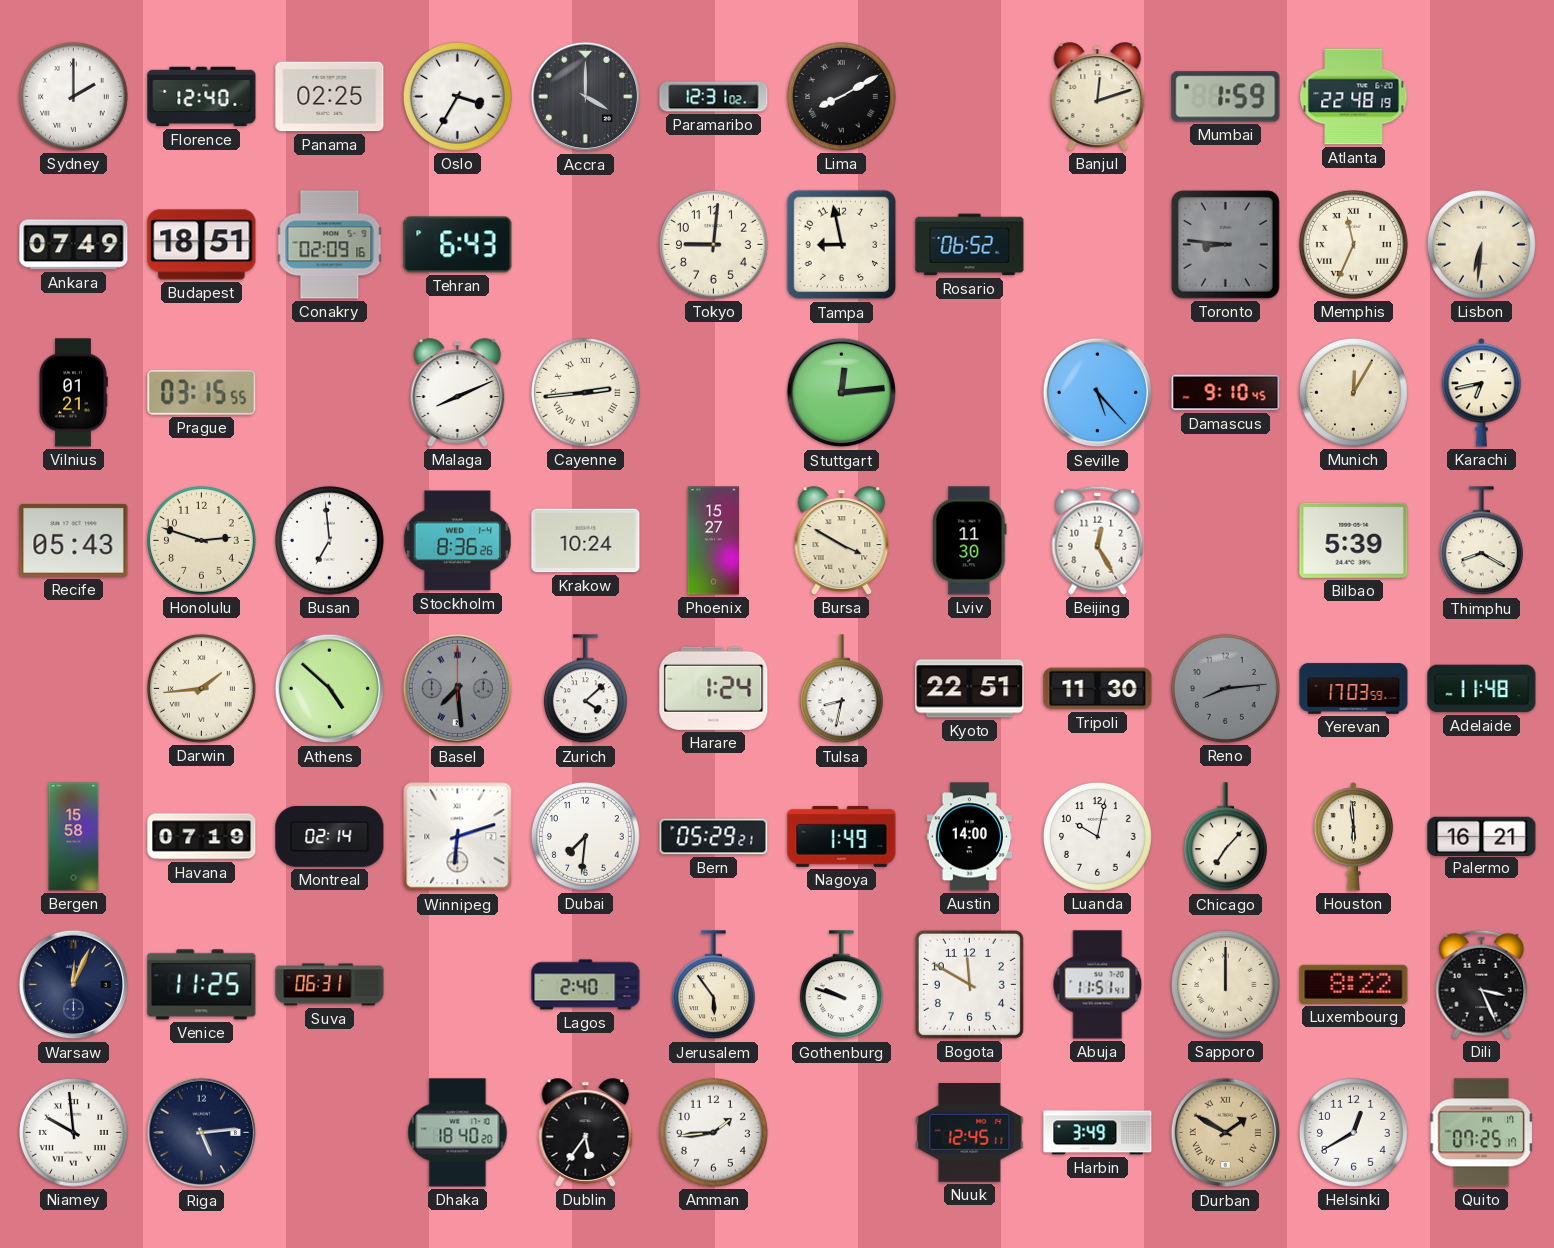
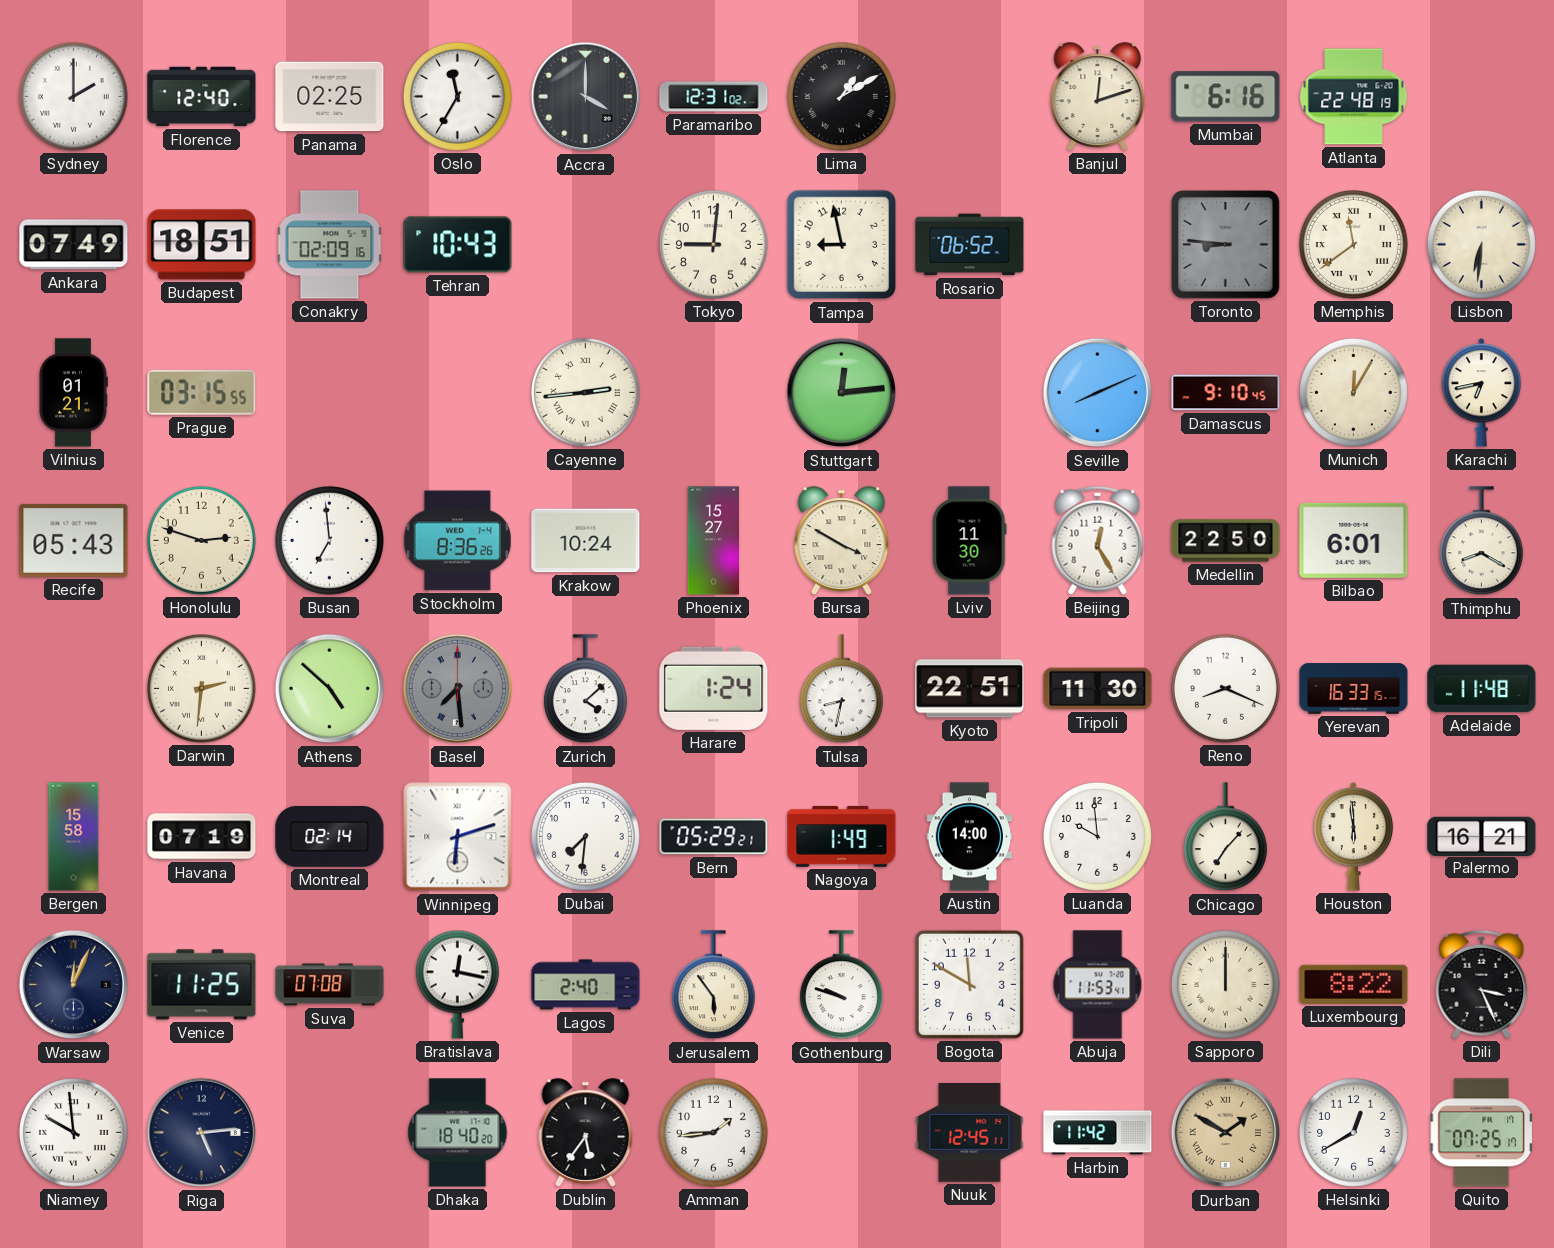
Oslo: 3:35 -> 11:35 (457, 96)
Lima: 8:10 -> 1:10 (841, 96)
Mumbai: 1:59 -> 6:16 (1226, 97)
Tehran: 6:43 -> 10:43 (458, 245)
Memphis: 11:34 -> 11:39 (1353, 244)
Malaga: 8:11 -> none (458, 393)
Seville: 5:23 -> 8:11 (1098, 393)
Medellin: none -> 22:50 (1226, 541)
Bilbao: 5:39 -> 6:01 (1354, 540)
Darwin: 1:44 -> 2:31 (201, 688)
Reno: 8:14 -> 8:19 (1225, 688)
Reno dial: grey -> white (1225, 688)
Yerevan: 17:03 -> 16:33 (1354, 689)
Luanda: 10:02 -> 9:59 (1097, 836)
Suva: 06:31 -> 07:08 (330, 985)
Bratislava: none -> 12:17 (457, 984)
Abuja: 11:51 -> 11:53 (1098, 985)
Harbin: 3:49 -> 11:42 (1098, 1133)
